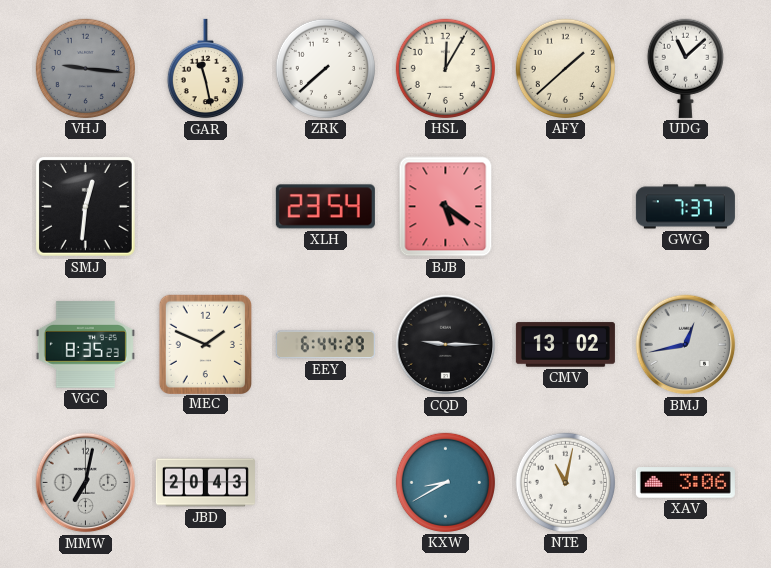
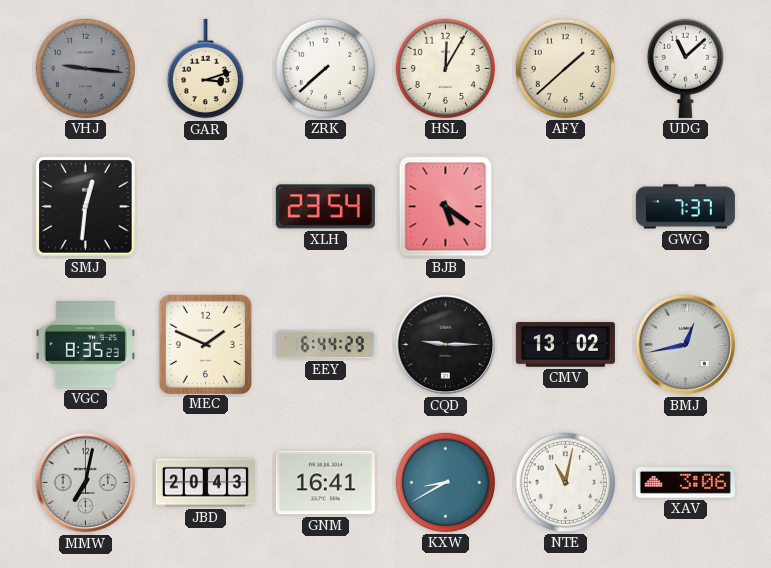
GAR: 11:28 -> 3:12 (205, 69)
GNM: none -> 16:41 (325, 483)
